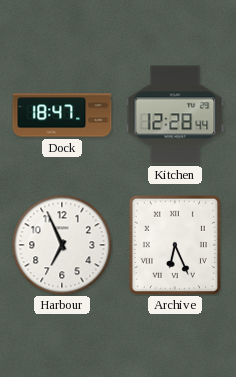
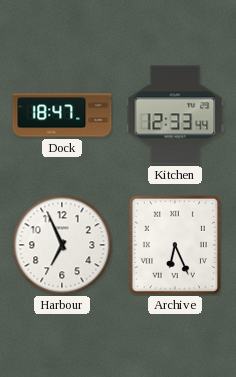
Kitchen: 12:28 -> 12:33 (175, 115)
